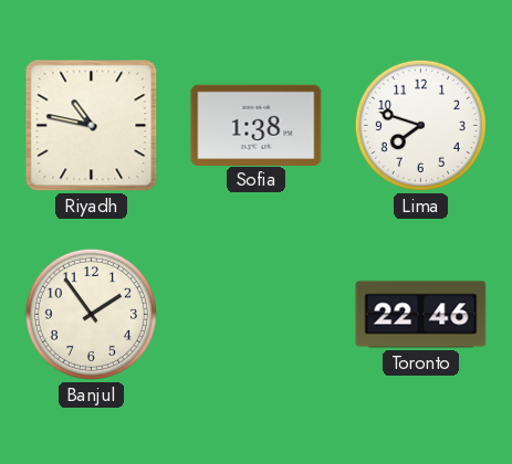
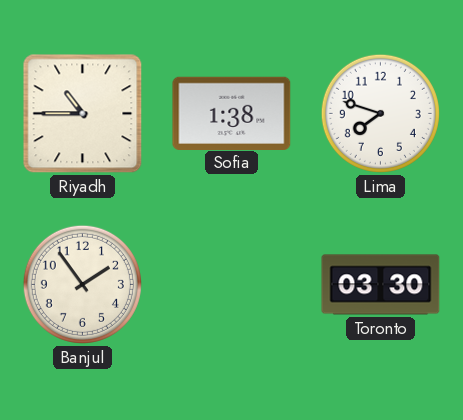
Riyadh: 10:47 -> 10:45 (83, 114)
Toronto: 22:46 -> 03:30 (381, 285)
